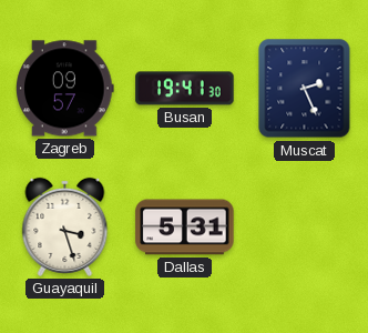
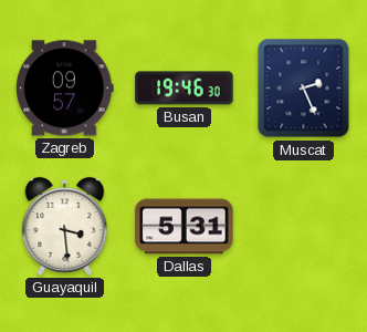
Busan: 19:41 -> 19:46 (185, 89)
Guayaquil: 3:27 -> 3:29 (65, 226)
